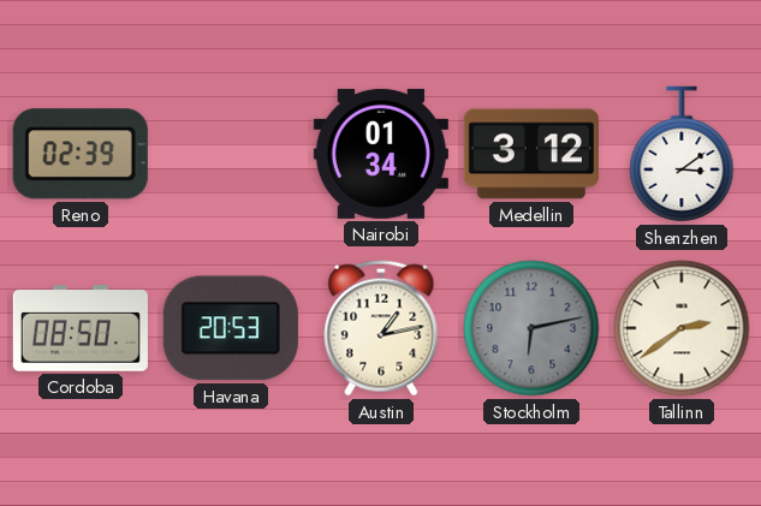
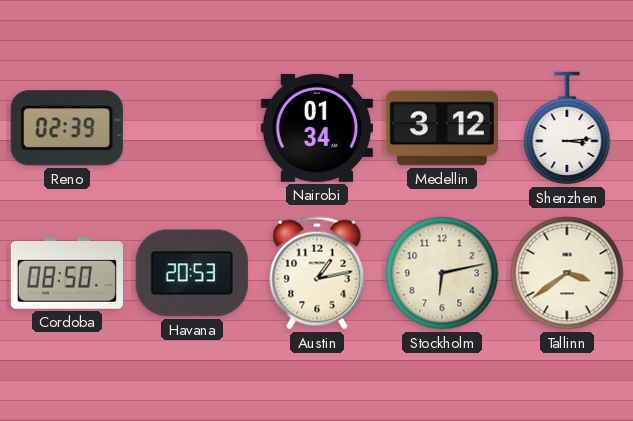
Shenzhen: 3:09 -> 3:14 (567, 128)
Stockholm dial: grey -> cream (442, 273)
Tallinn: 2:39 -> 3:39 (567, 273)
